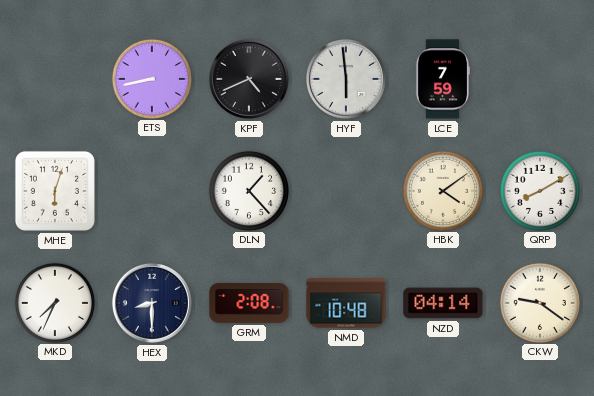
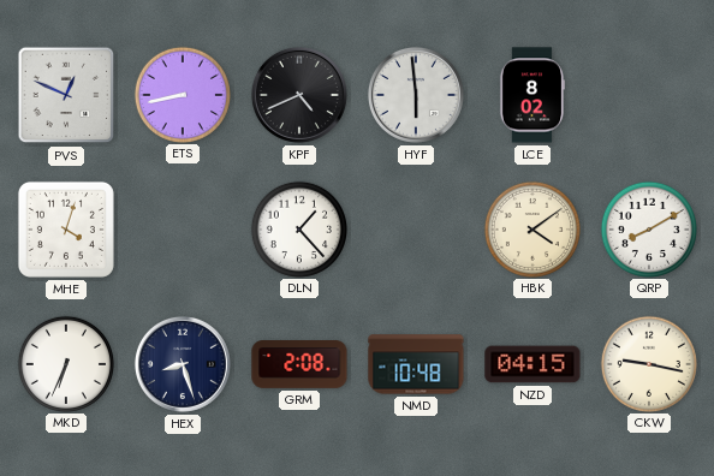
PVS: none -> 12:49 (66, 95)
LCE: 7:59 -> 8:02 (532, 95)
MHE: 6:03 -> 4:03 (66, 230)
MKD: 7:34 -> 6:34 (65, 363)
HEX: 8:30 -> 8:27 (183, 364)
NZD: 04:14 -> 04:15 (532, 364)
CKW: 9:21 -> 9:17 (648, 363)
